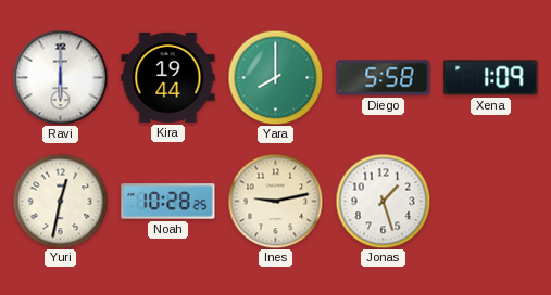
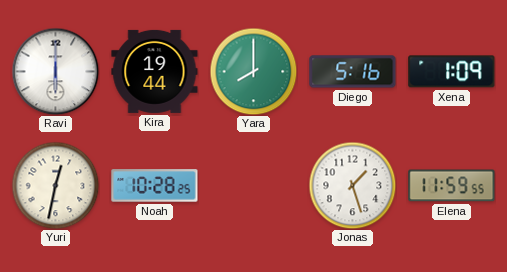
Diego: 5:58 -> 5:16 (353, 72)
Ines: 9:13 -> none (275, 201)
Elena: none -> 11:59 (452, 186)
